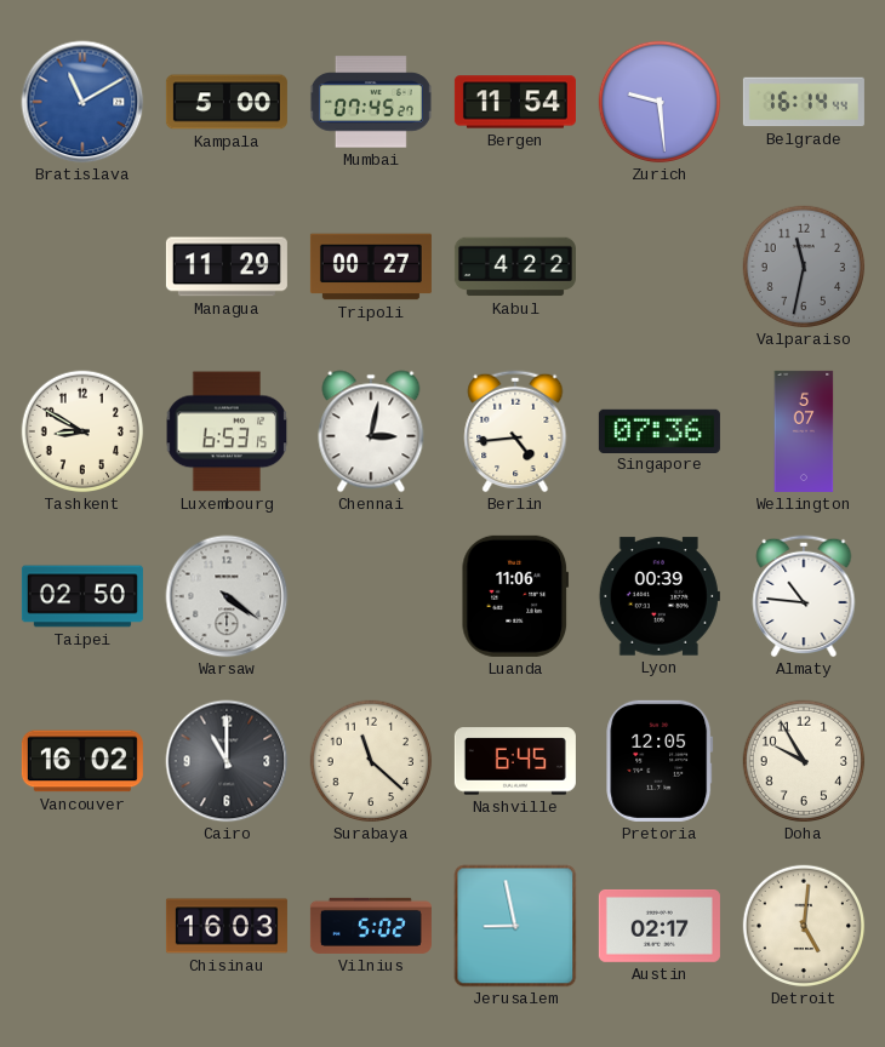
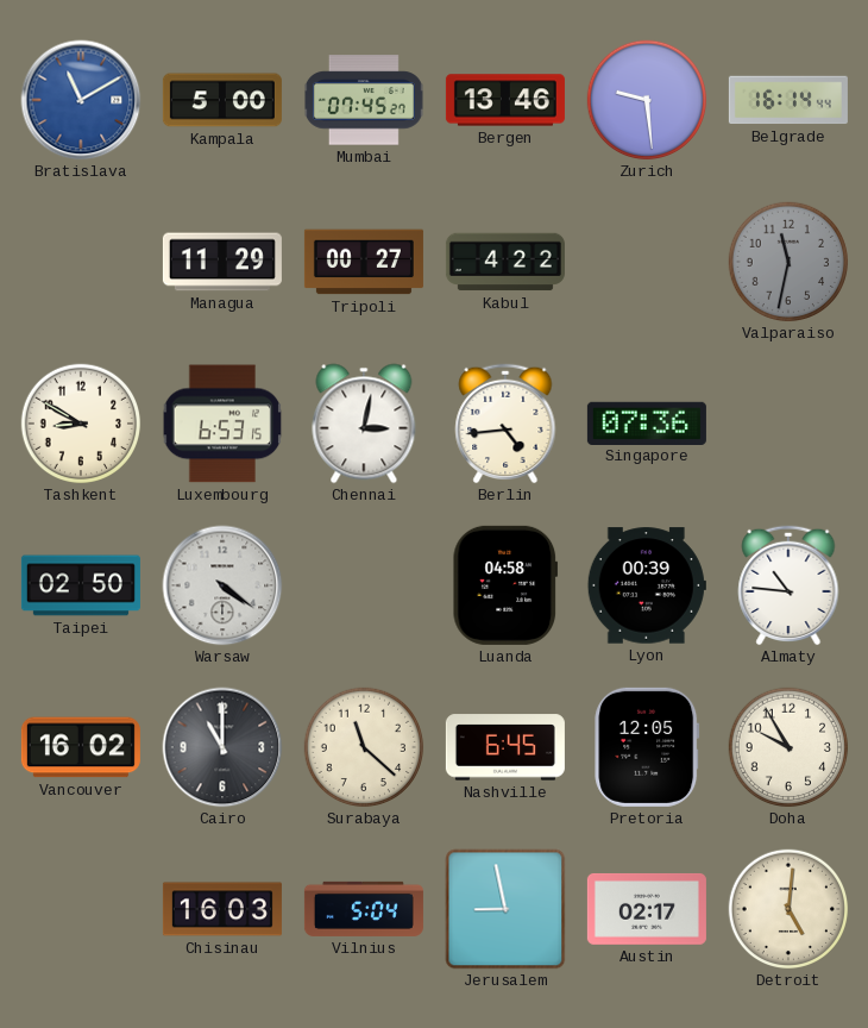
Bergen: 11:54 -> 13:46 (505, 100)
Wellington: 5:07 -> none (804, 431)
Luanda: 11:06 -> 04:58 (505, 585)
Vilnius: 5:02 -> 5:04 (364, 909)
